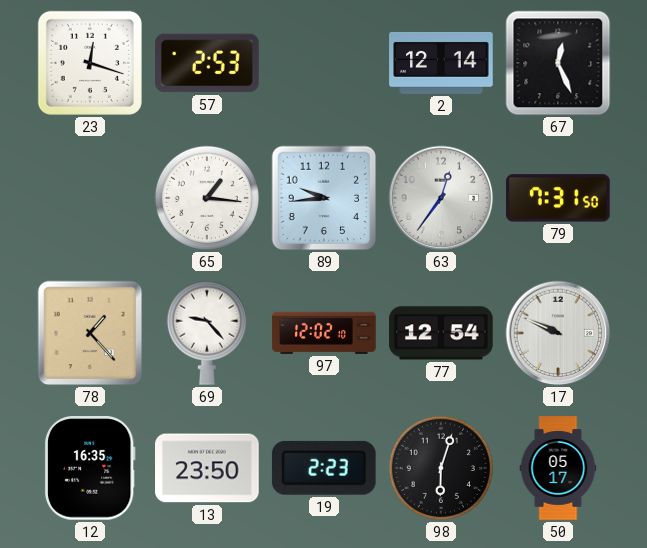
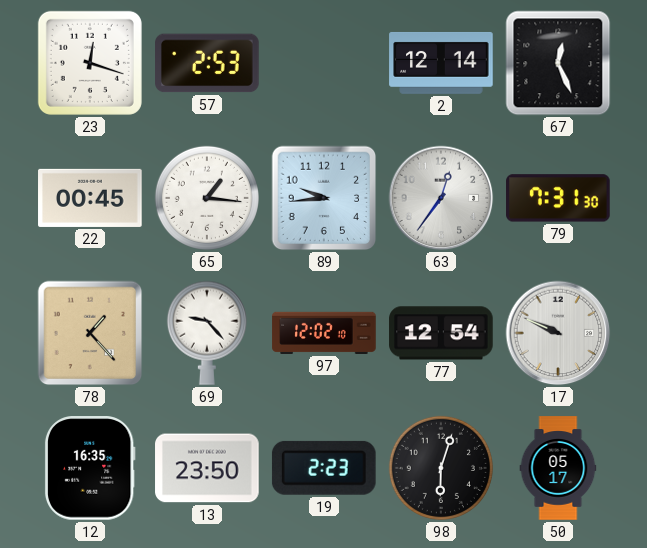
22: none -> 00:45 (90, 198)
79: 7:31:50 -> 7:31:30 (558, 198)
